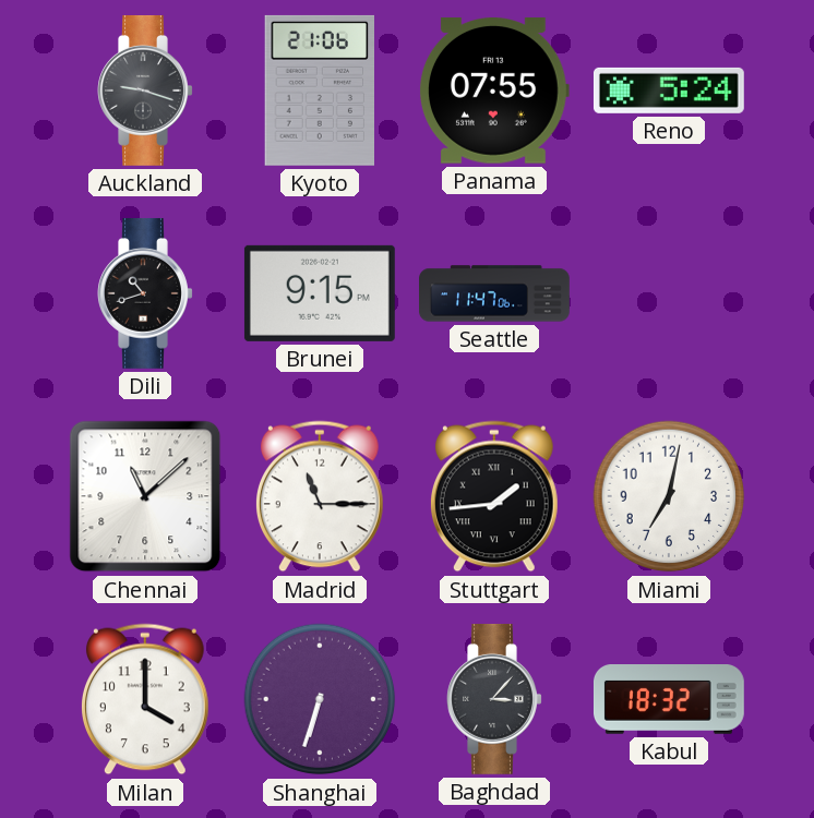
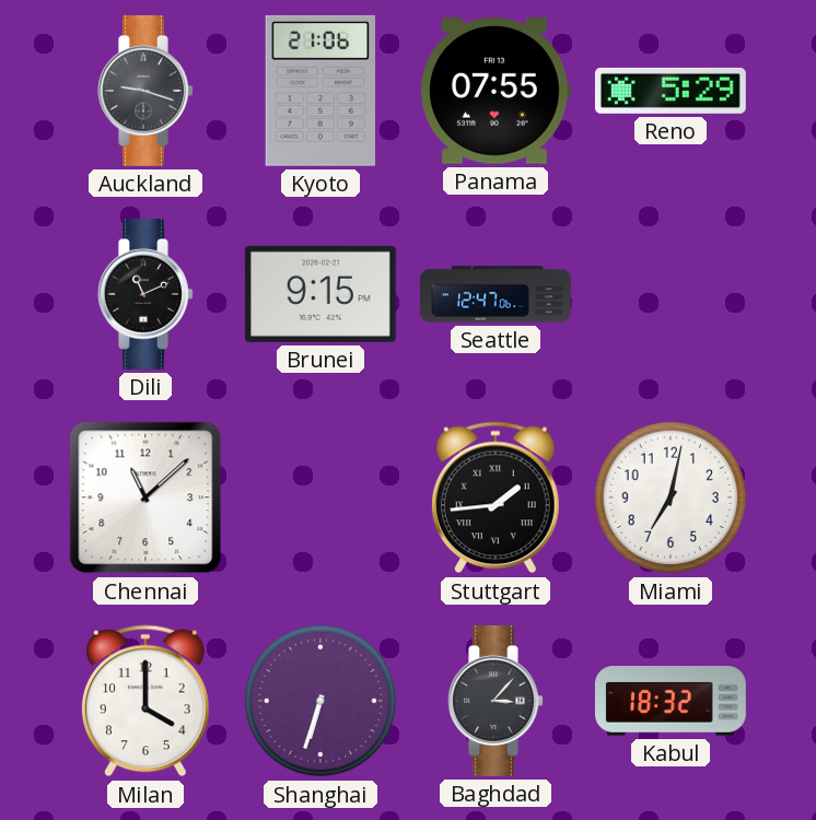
Reno: 5:24 -> 5:29 (671, 91)
Dili: 10:42 -> 11:11 (145, 294)
Seattle: 11:47 -> 12:47 (497, 294)
Madrid: 11:15 -> none (321, 496)
